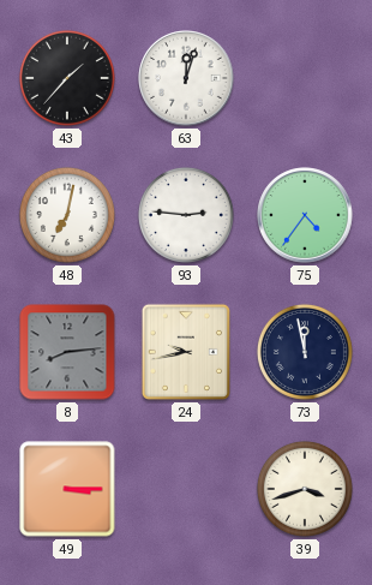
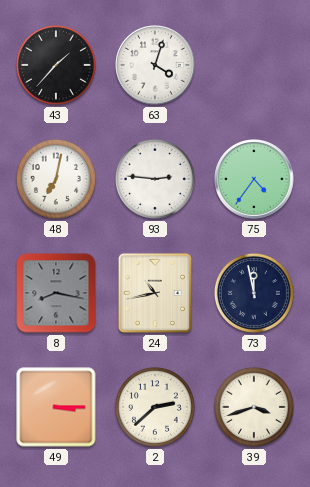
63: 12:03 -> 4:03 (155, 65)
8: 8:14 -> 8:17 (56, 293)
24: 9:43 -> 10:43 (155, 293)
2: none -> 2:38 (155, 407)
